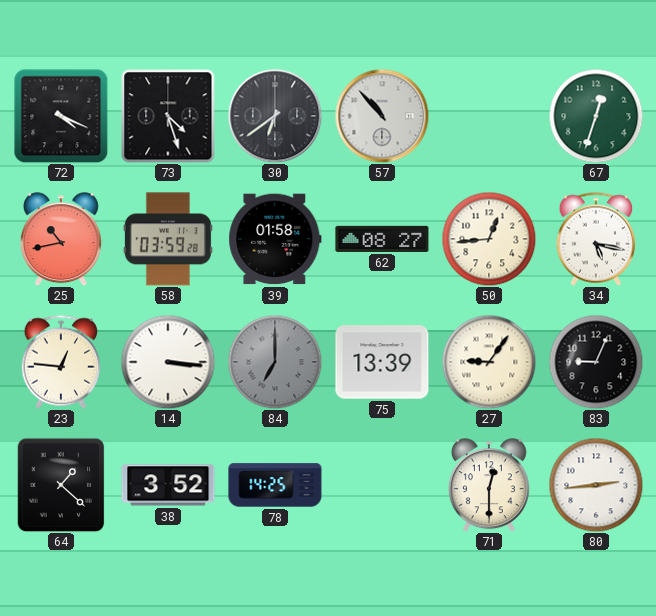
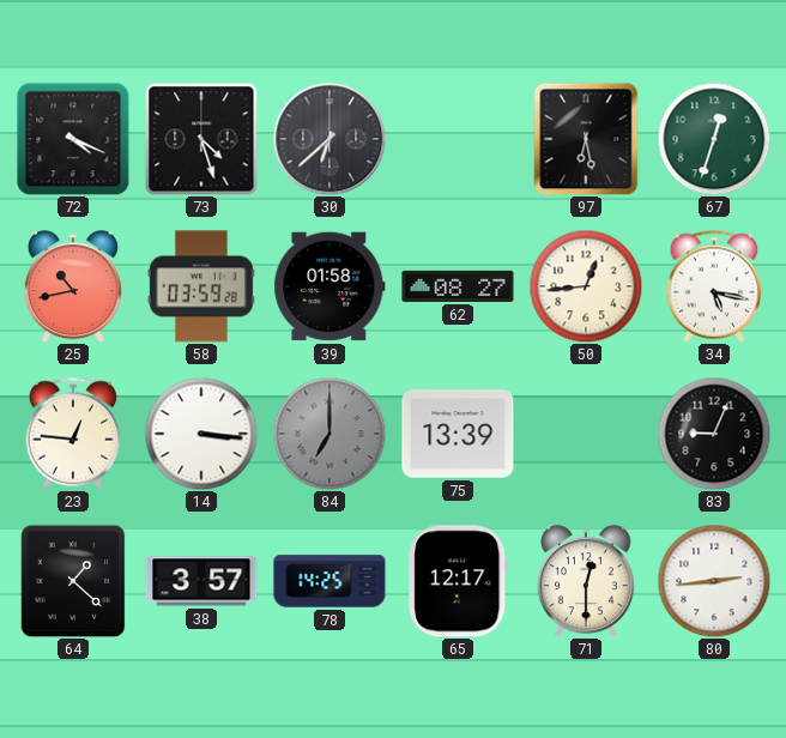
30: 6:39 -> 6:38 (329, 139)
57: 10:53 -> none (382, 116)
97: none -> 6:28 (586, 139)
27: 9:06 -> none (489, 362)
38: 3:52 -> 3:57 (201, 581)
65: none -> 12:17 (458, 581)
